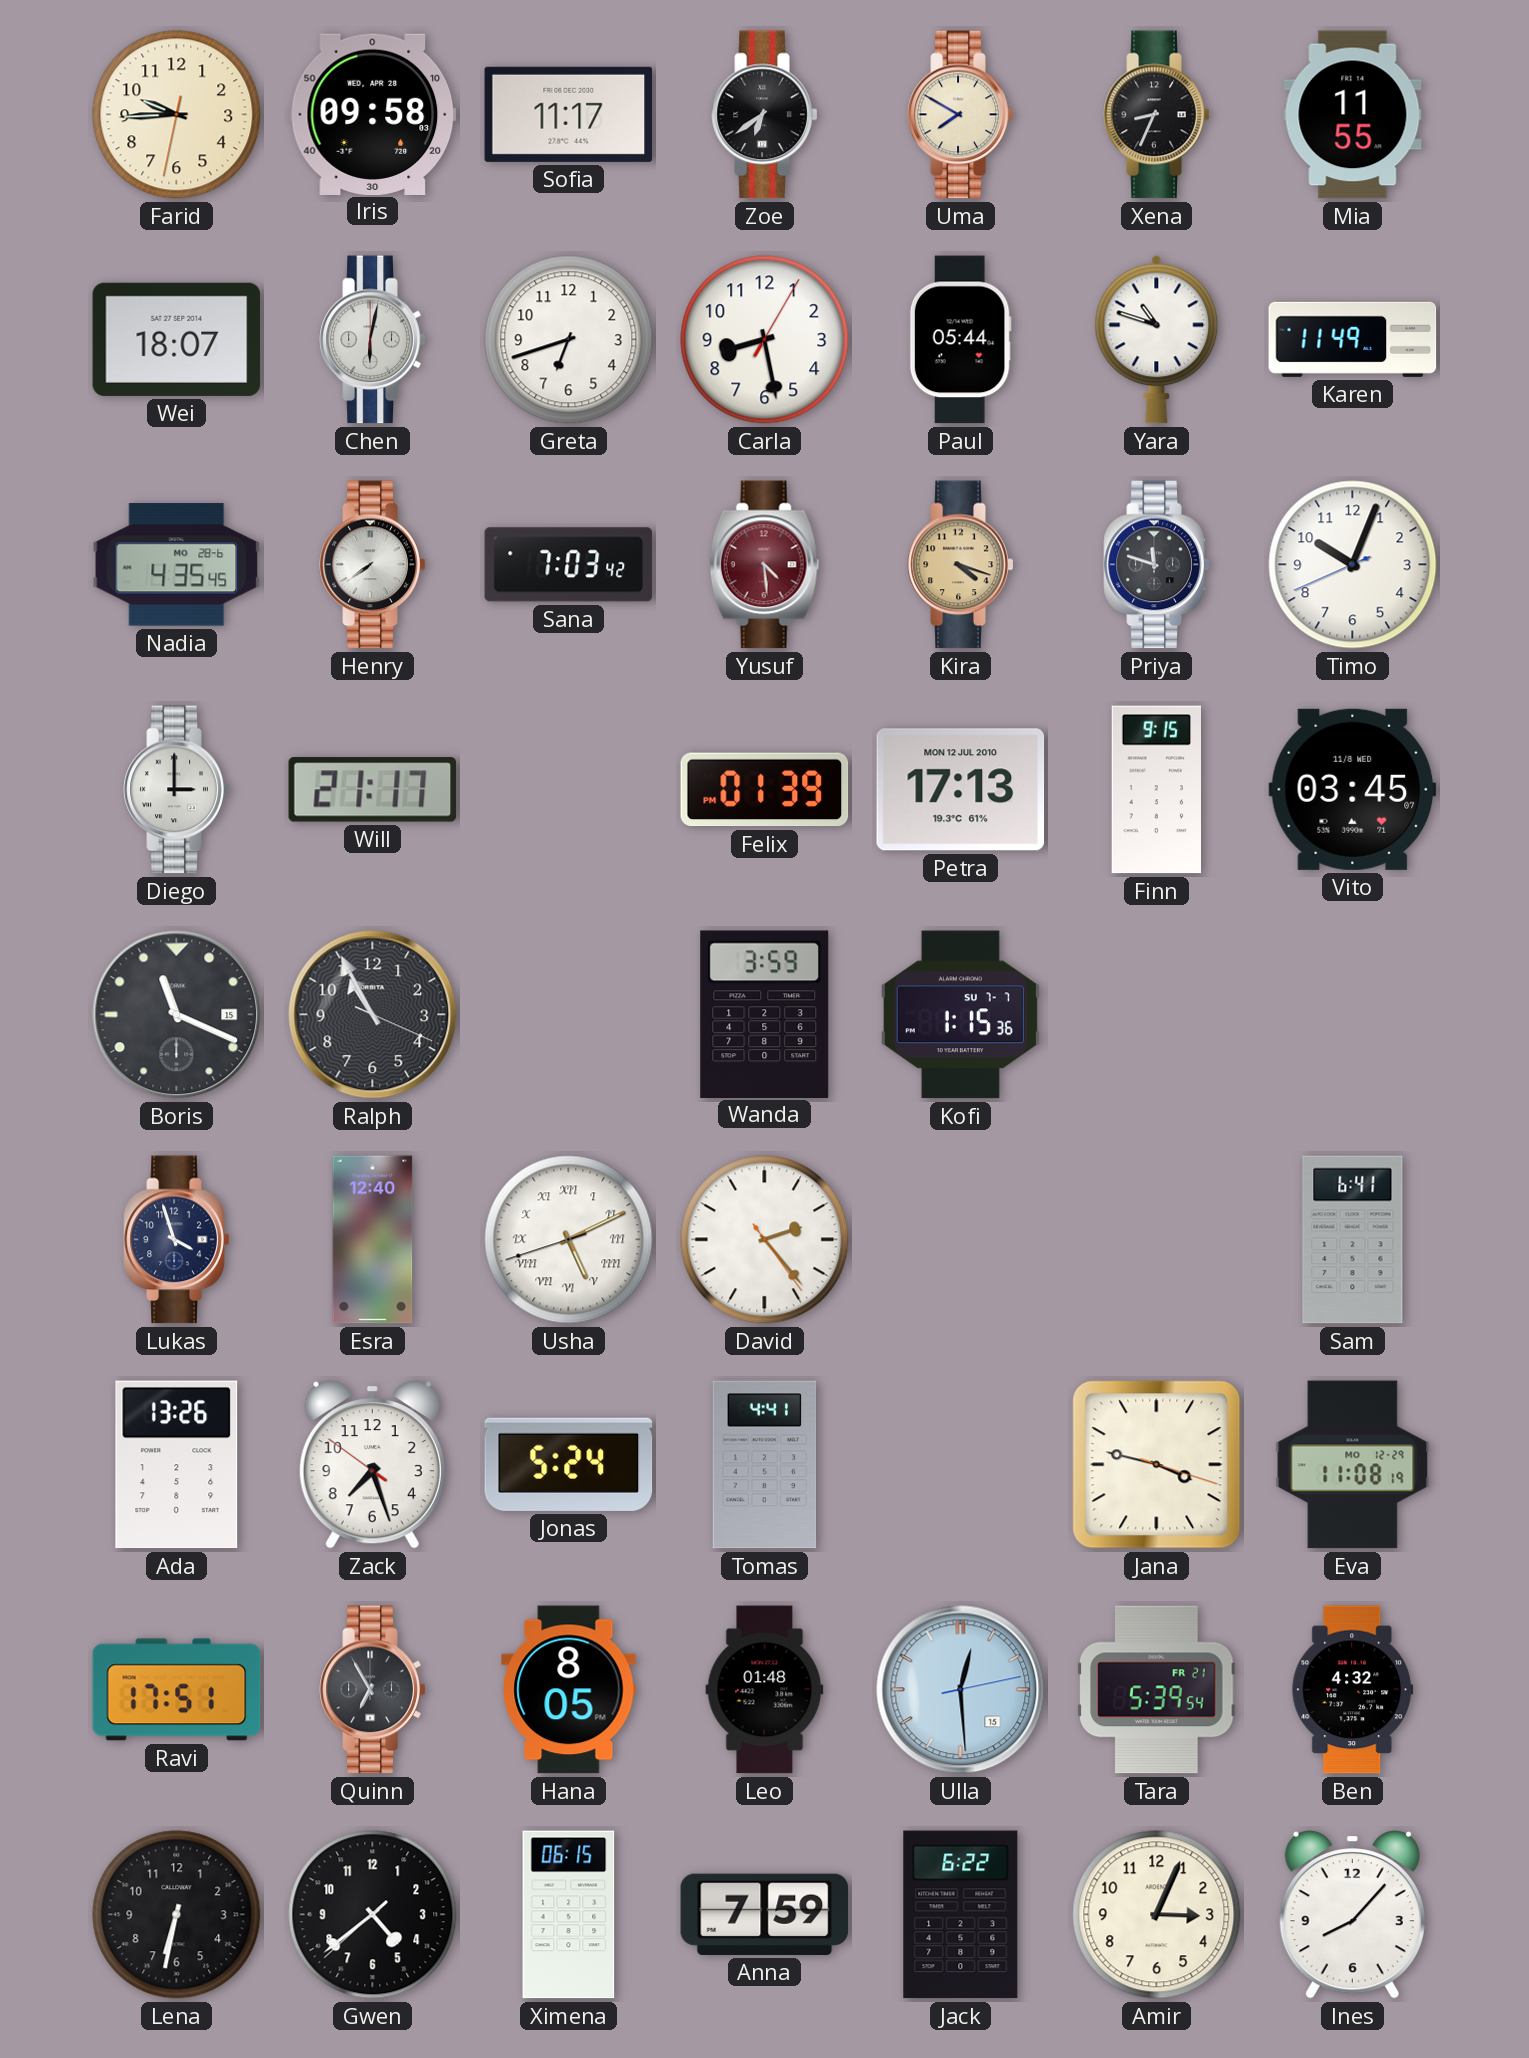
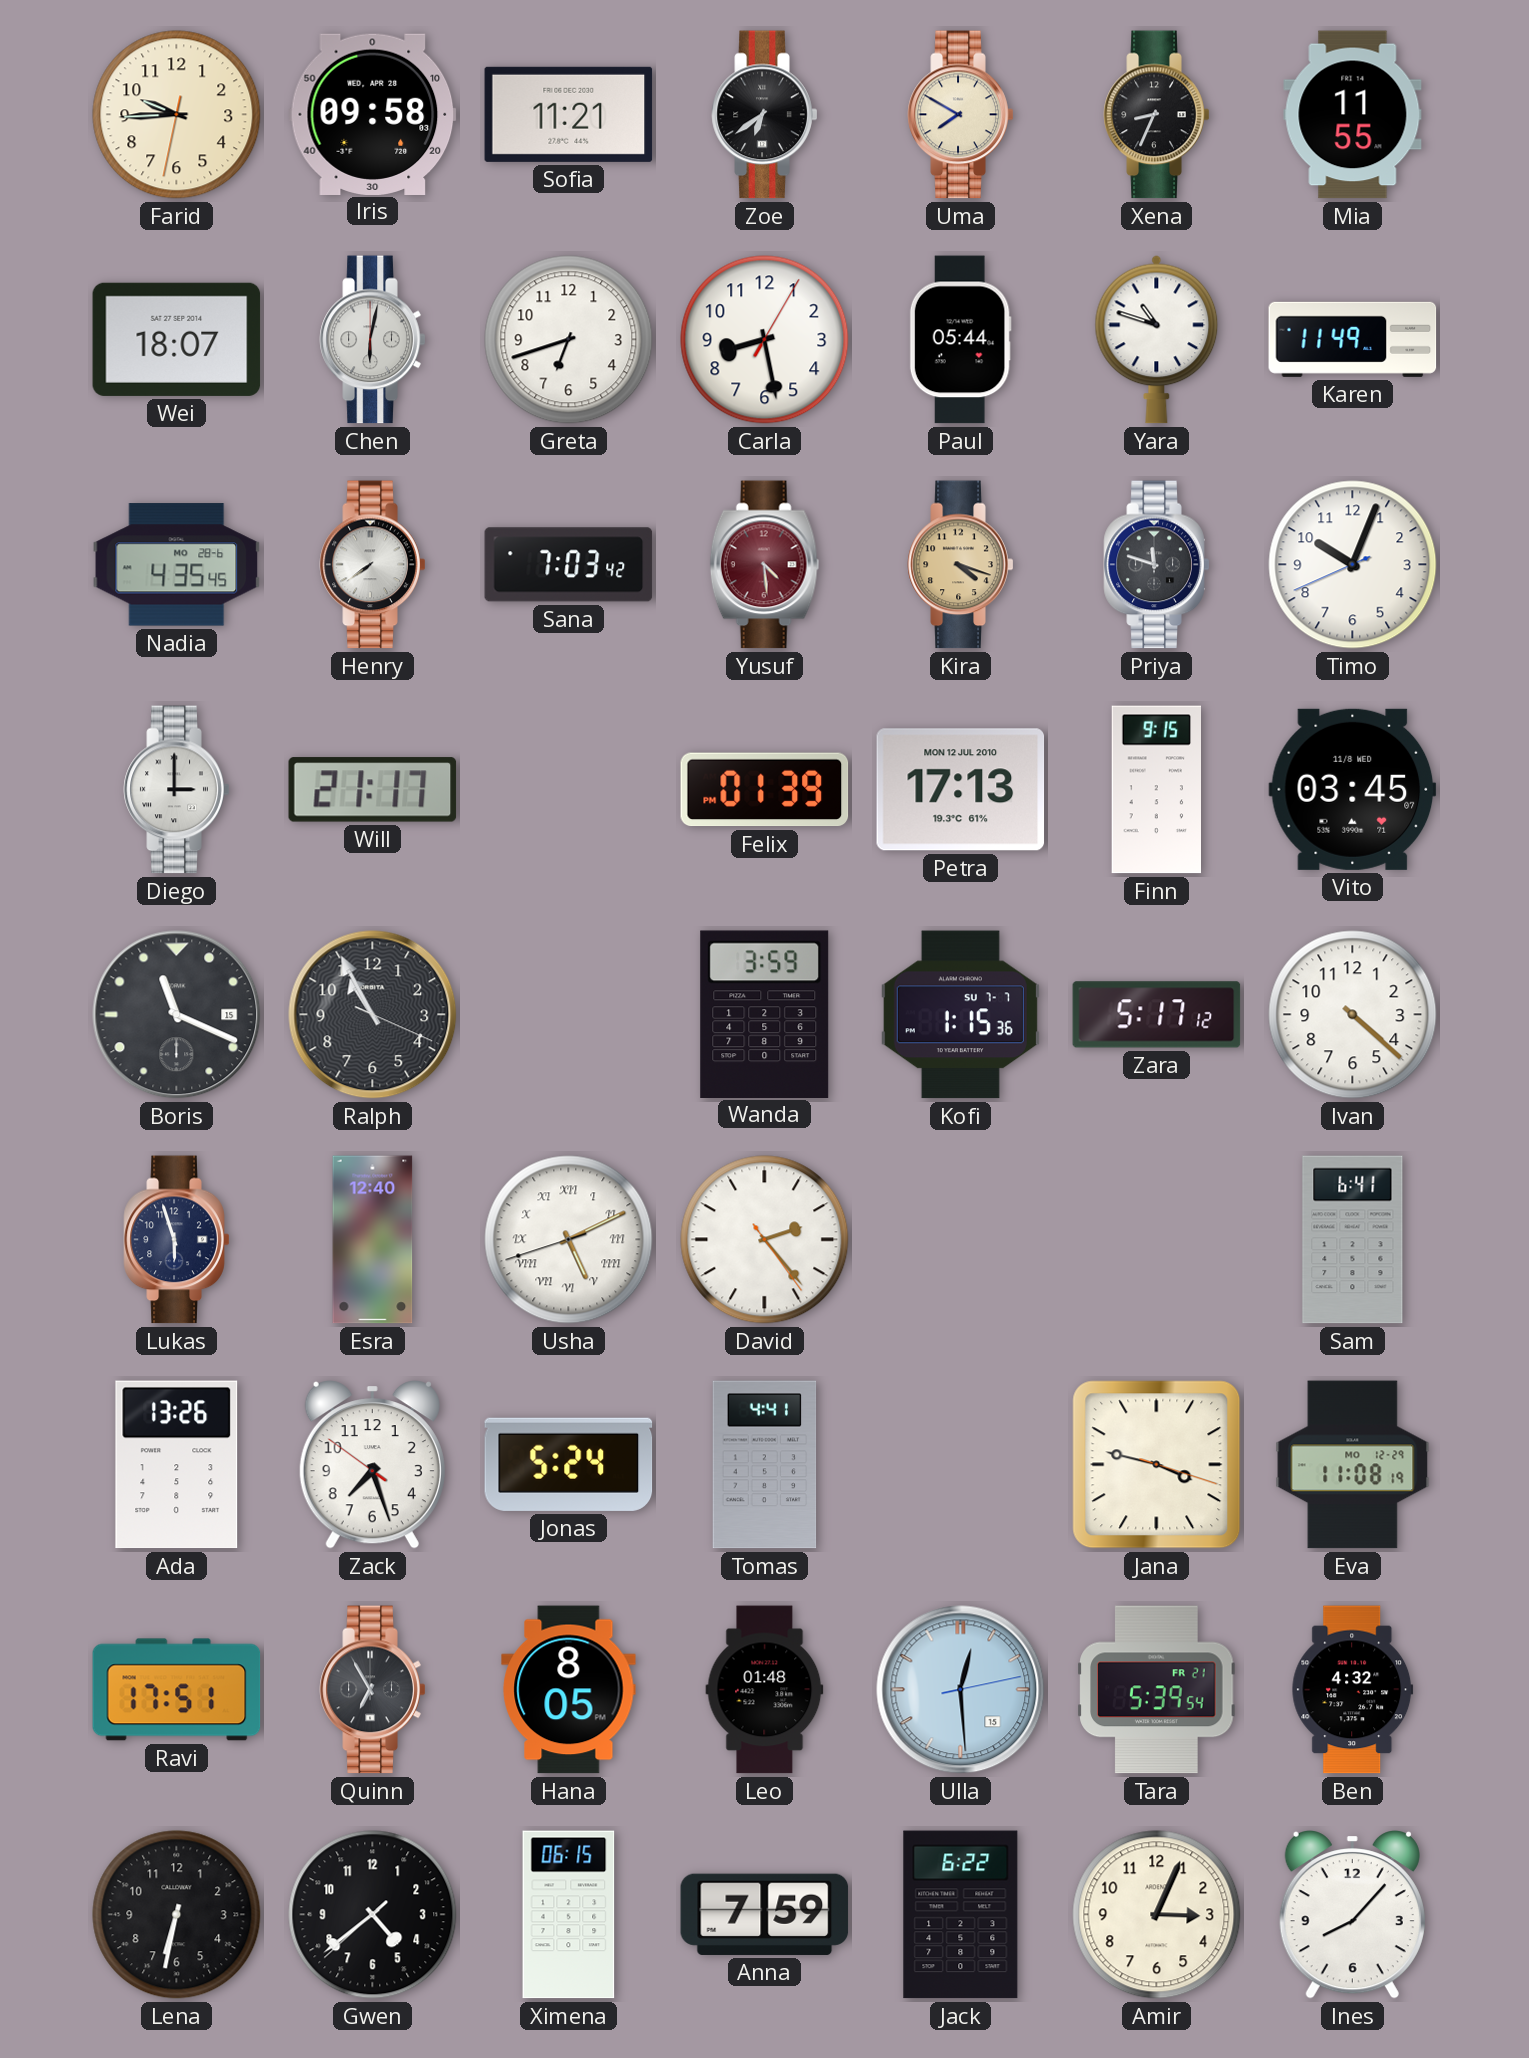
Sofia: 11:17 -> 11:21 (569, 114)
Zara: none -> 5:17 (1157, 1015)
Ivan: none -> 4:22 (1353, 1015)
Lukas: 3:57 -> 5:57 (177, 1240)
